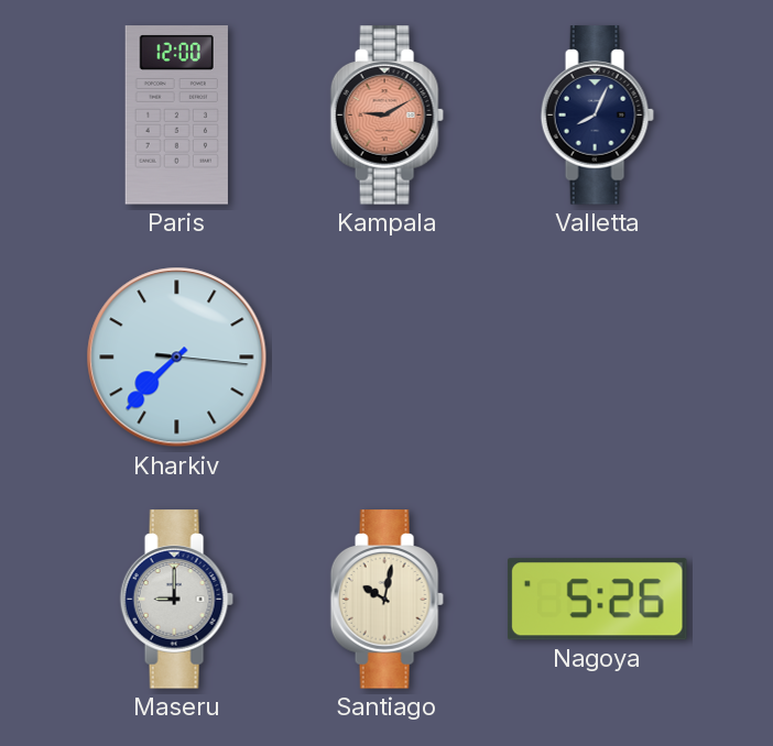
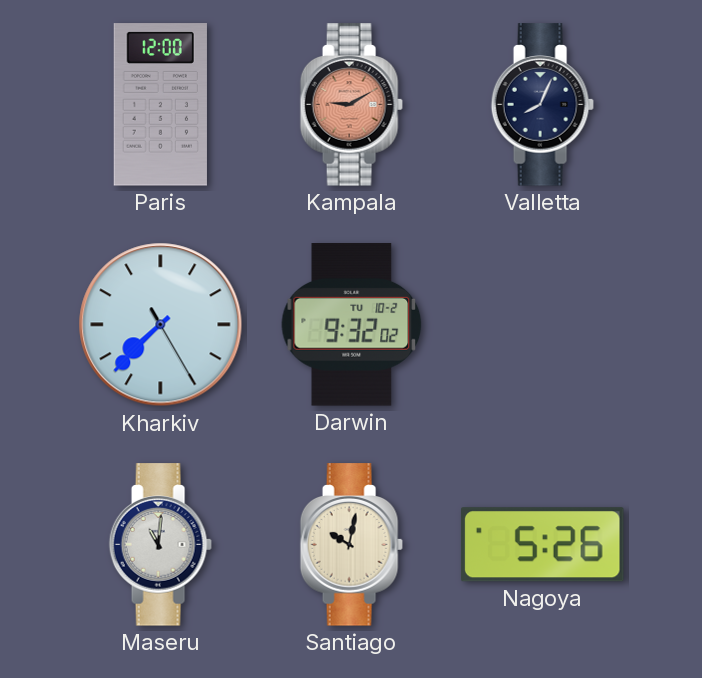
Kharkiv: 7:37:16 -> 7:37:25 (161, 325)
Darwin: none -> 9:32 (352, 325)
Maseru: 9:00 -> 11:01 (160, 545)
